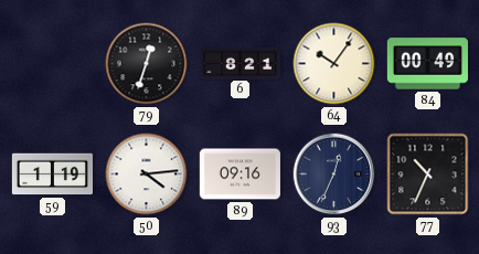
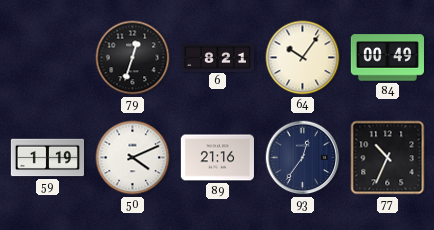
50: 4:14 -> 4:11 (133, 158)
89: 09:16 -> 21:16 (217, 158)
93: 12:34 -> 12:36 (303, 158)
